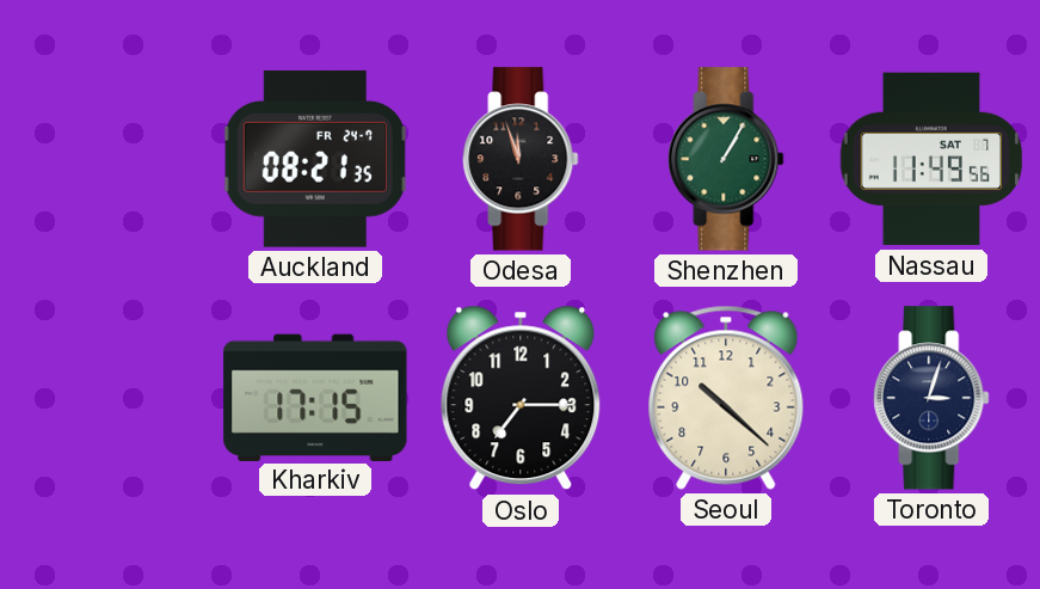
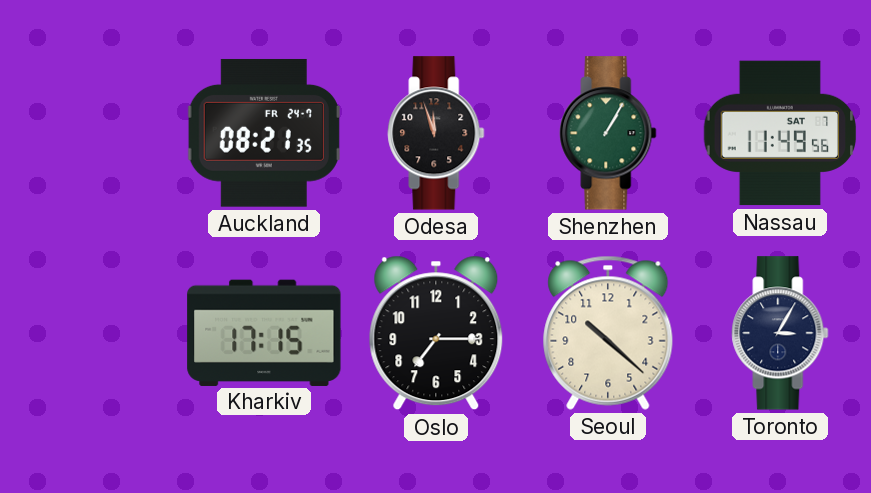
Toronto: 3:03 -> 3:05 (780, 333)
